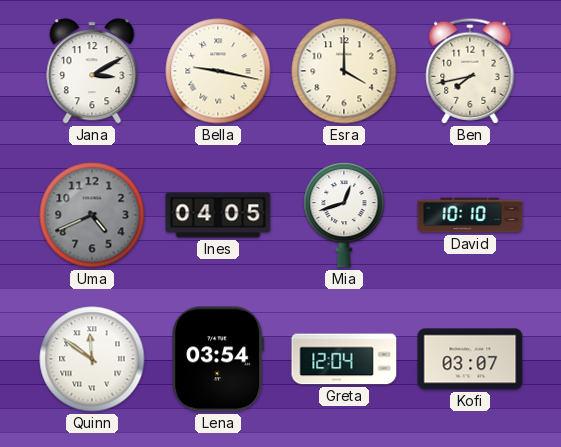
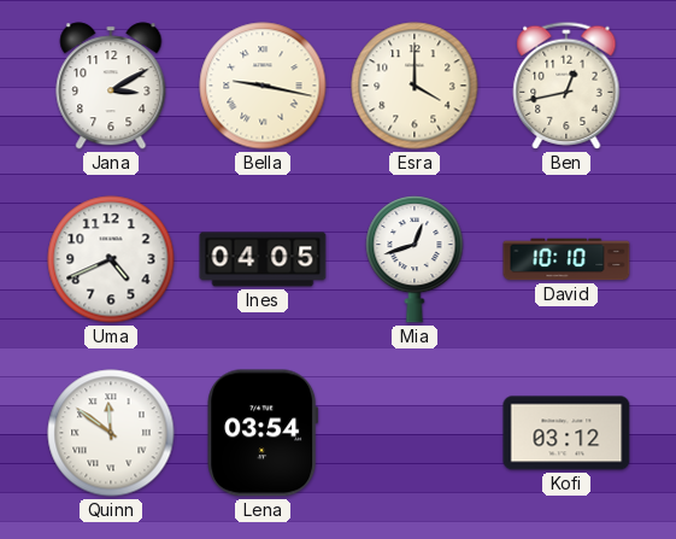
Ben: 7:43 -> 12:43 (566, 86)
Uma dial: grey -> white (111, 259)
Greta: 12:04 -> none (344, 359)
Kofi: 03:07 -> 03:12 (566, 433)
